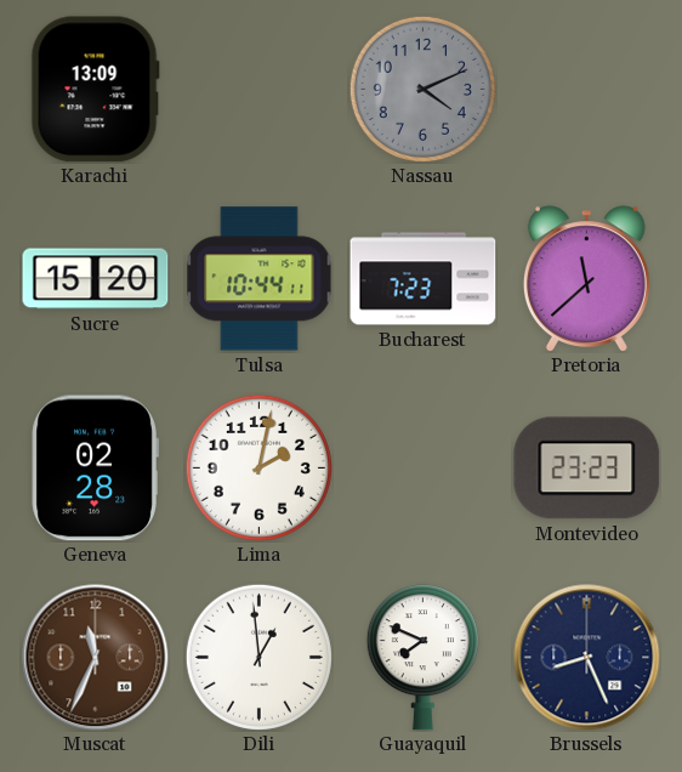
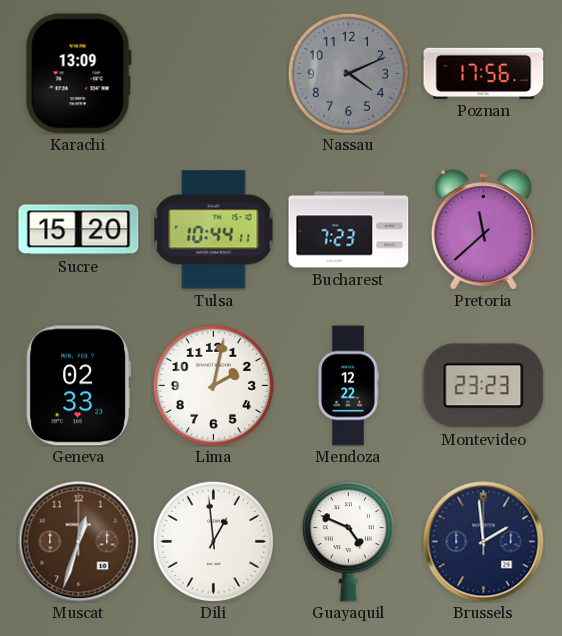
Poznan: none -> 17:56 (484, 73)
Geneva: 02:28 -> 02:33 (78, 386)
Mendoza: none -> 12:22 (348, 386)
Muscat: 11:34 -> 12:33 (79, 542)
Guayaquil: 7:49 -> 4:49 (348, 542)
Brussels: 8:26 -> 1:59 (484, 542)
